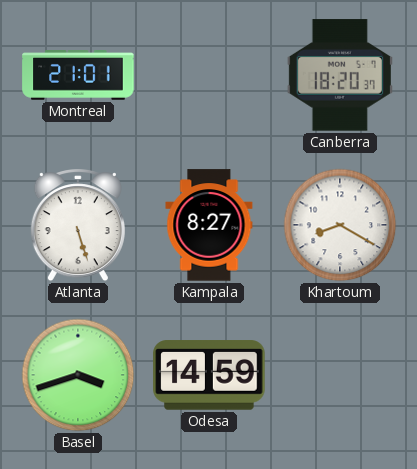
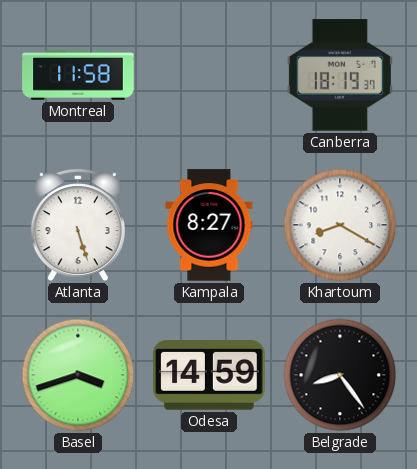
Montreal: 21:01 -> 11:58 (78, 76)
Canberra: 18:20 -> 18:19 (340, 75)
Belgrade: none -> 8:24 (340, 375)
